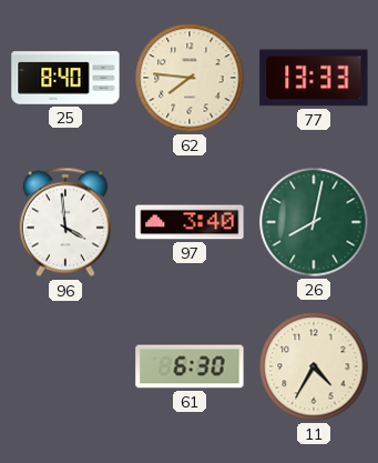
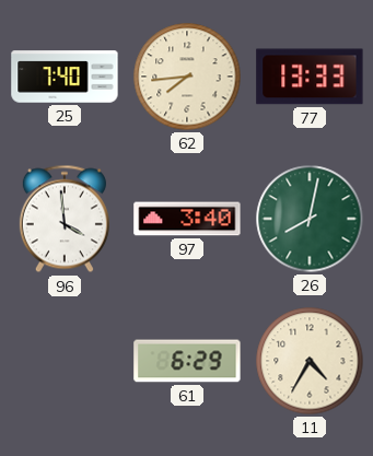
25: 8:40 -> 7:40 (65, 77)
62: 7:46 -> 7:44 (187, 77)
61: 6:30 -> 6:29 (187, 361)
